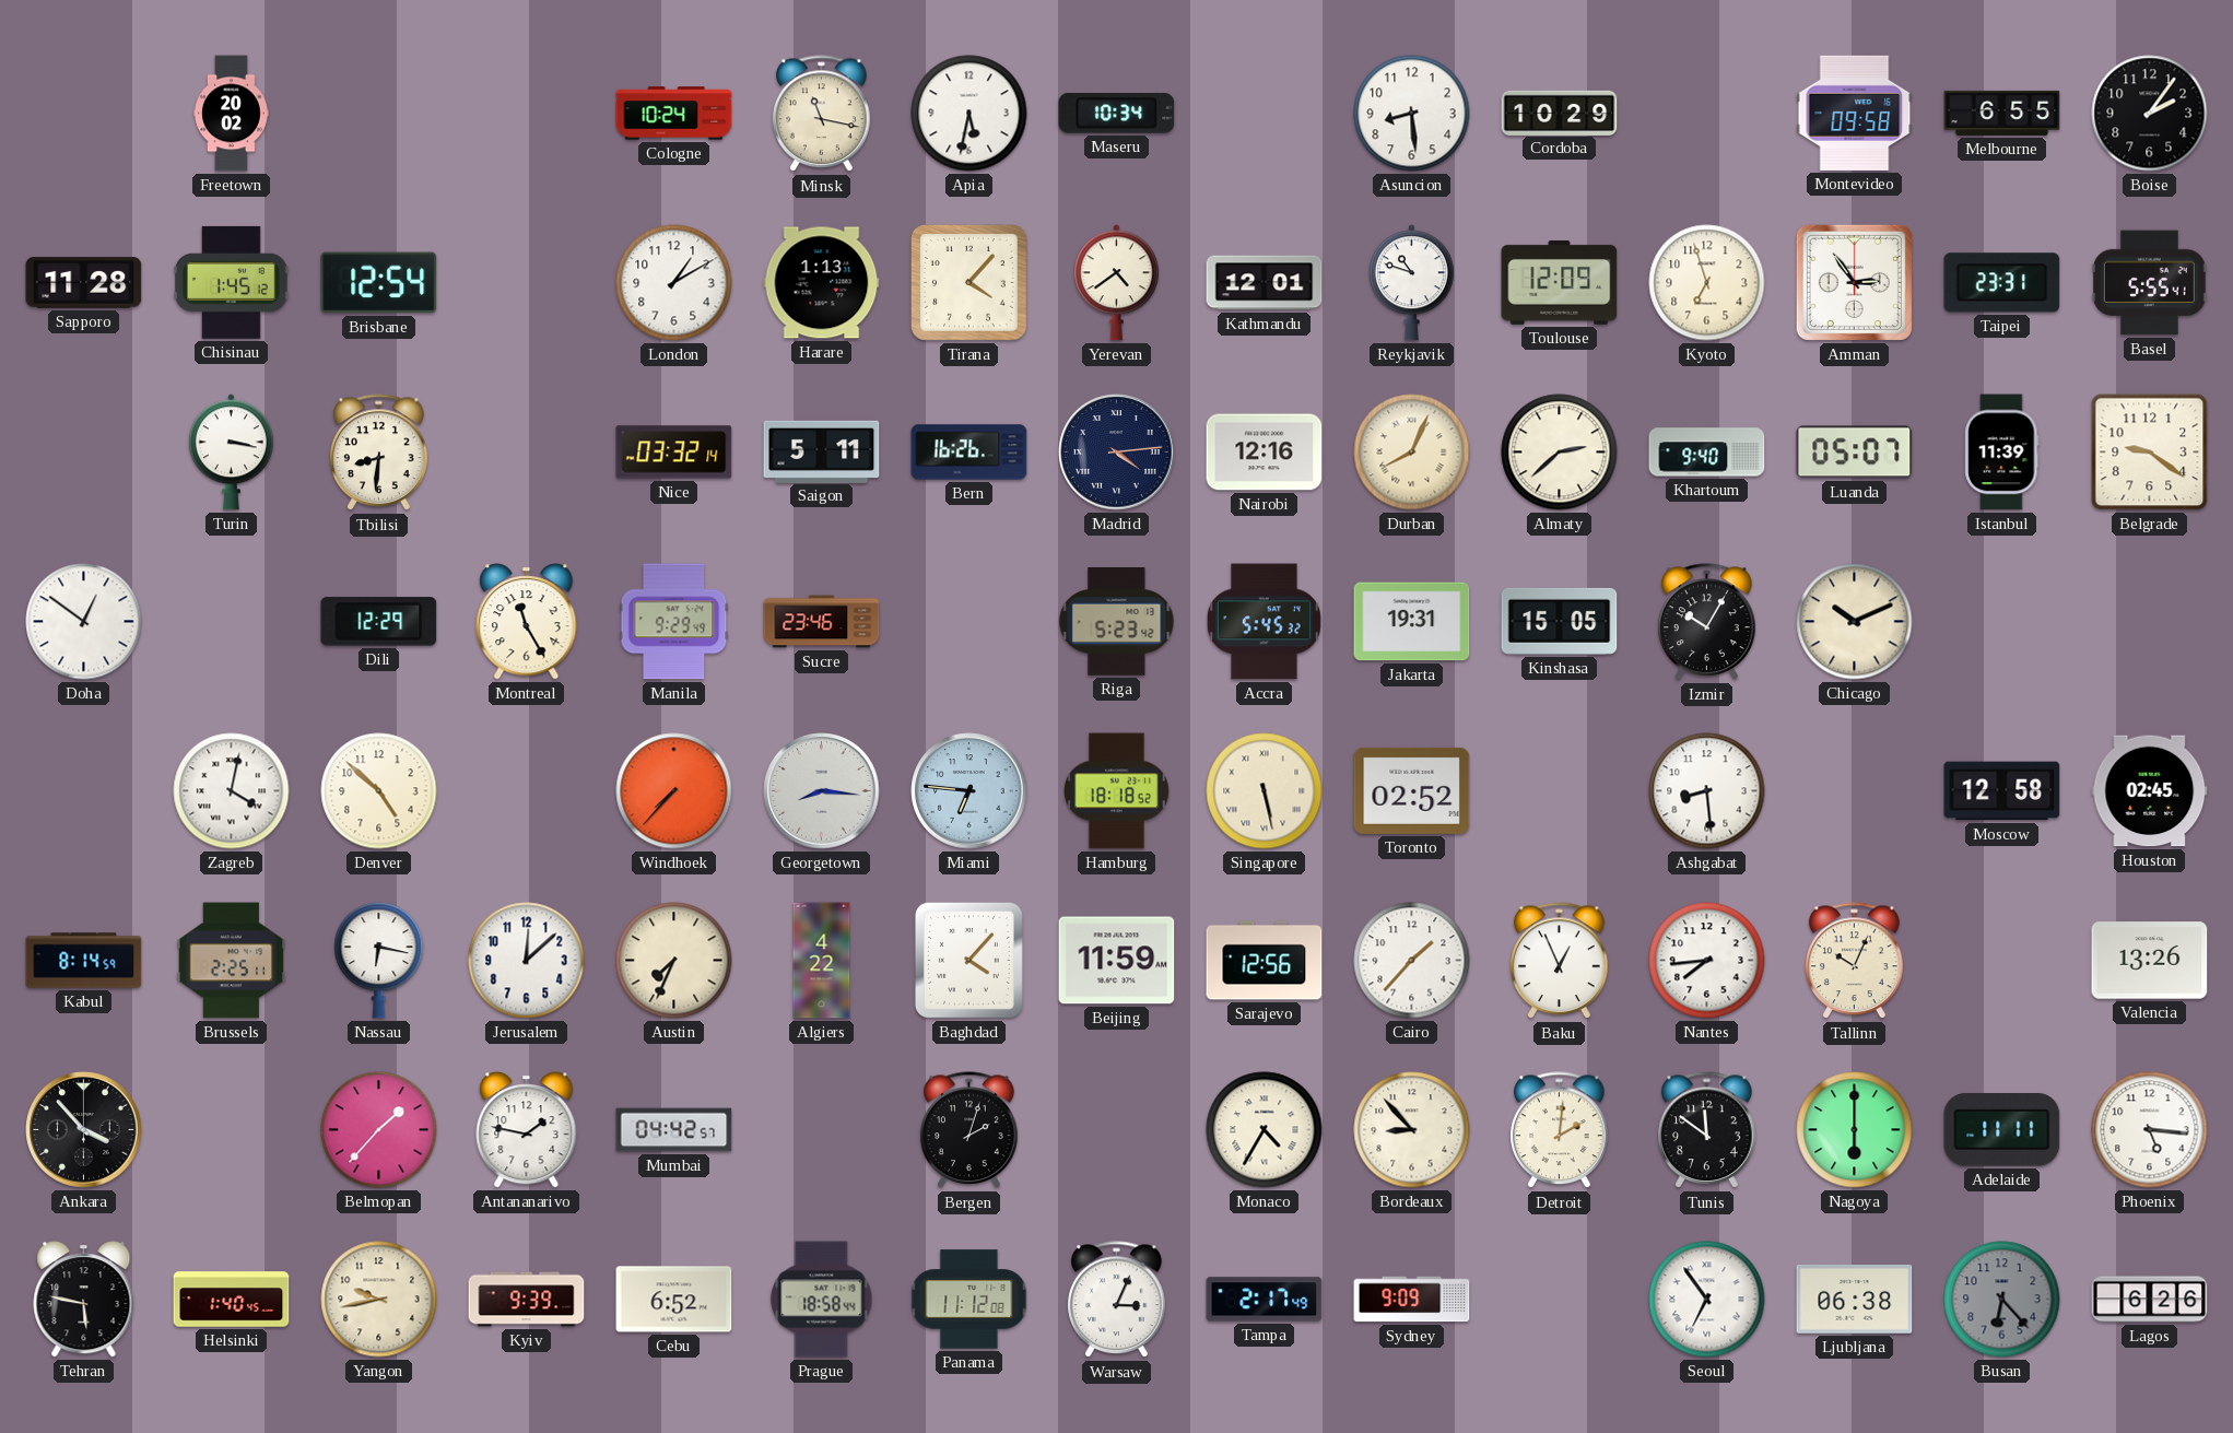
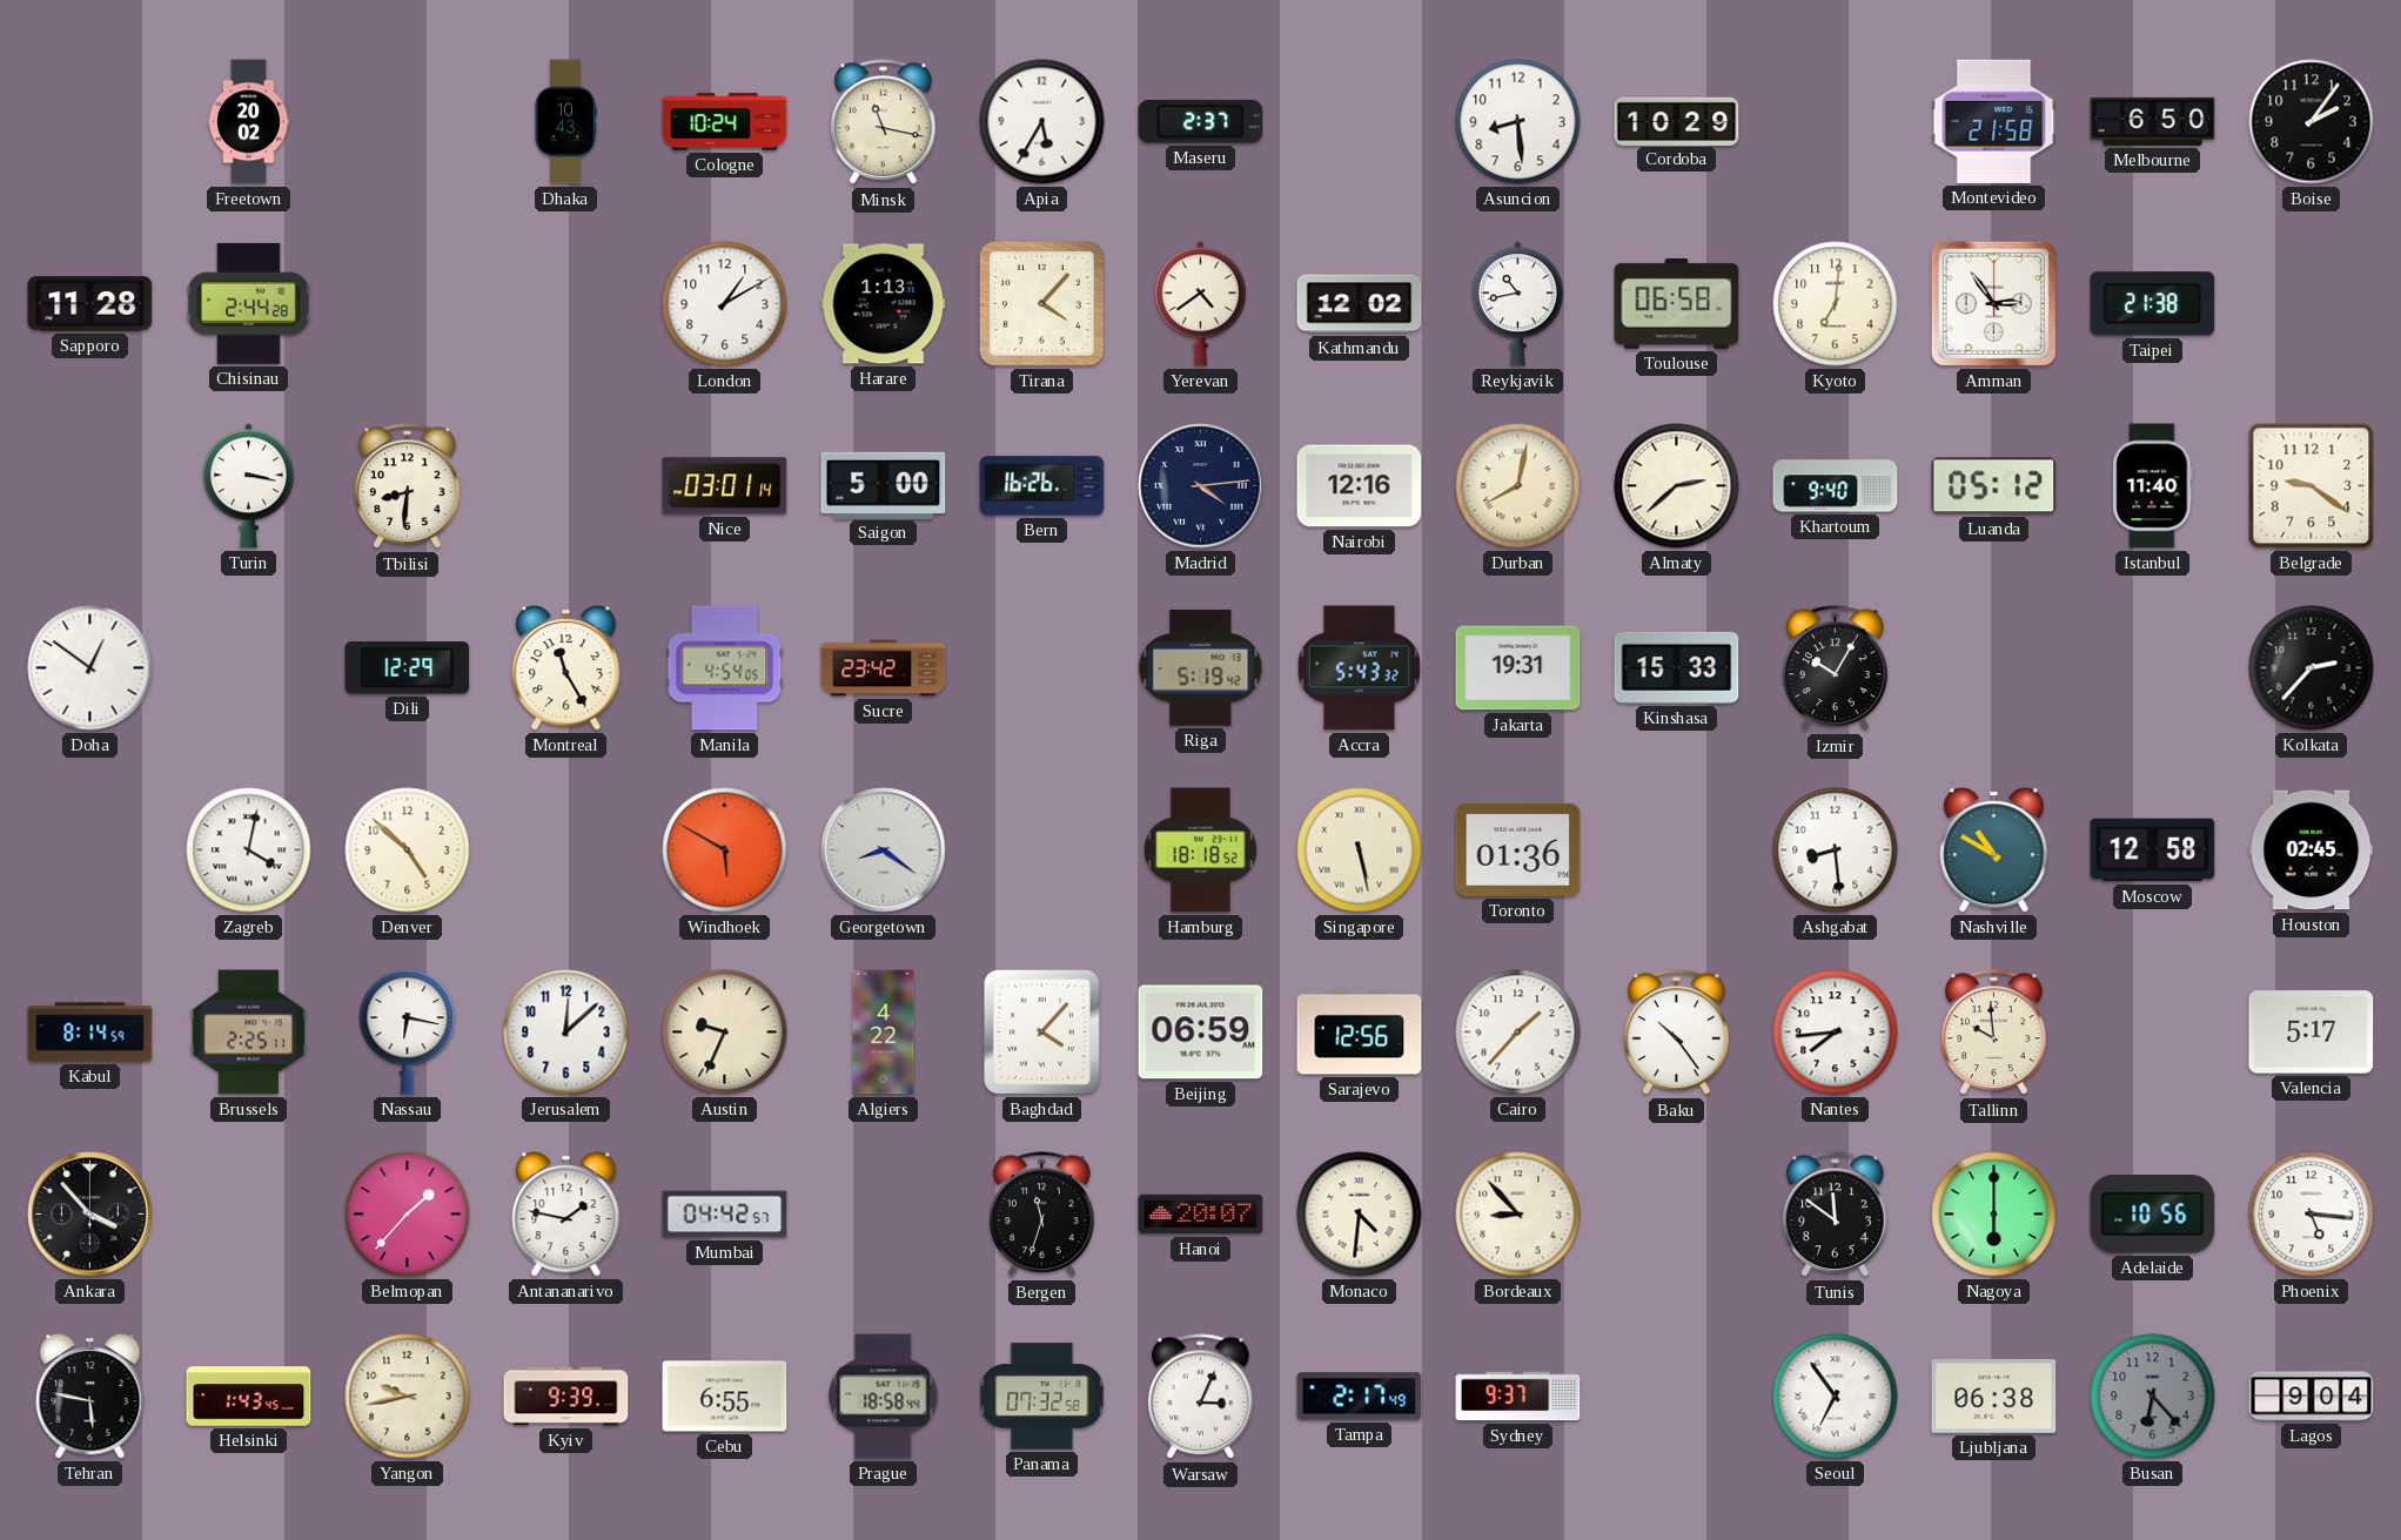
Dhaka: none -> 10:43 (565, 122)
Apia: 5:32 -> 5:35 (1042, 122)
Maseru: 10:34 -> 2:37 (1201, 122)
Montevideo: 09:58 -> 21:58 (1994, 121)
Melbourne: 6:55 -> 6:50 (2153, 121)
Chisinau: 1:45 -> 2:44 (249, 303)
Brisbane: 12:54 -> none (379, 283)
Kathmandu: 12:01 -> 12:02 (1360, 304)
Reykjavik: 10:48 -> 10:43 (1517, 304)
Toulouse: 12:09 -> 06:58 (1677, 303)
Kyoto: 6:57 -> 7:01 (1836, 304)
Taipei: 23:31 -> 21:38 (2153, 304)
Basel: 5:55 -> none (2150, 283)
Nice: 03:32 -> 03:01 (725, 486)
Saigon: 5:11 -> 5:00 (884, 485)
Durban: 8:04 -> 8:02 (1518, 486)
Luanda: 05:07 -> 05:12 (1994, 486)
Istanbul: 11:39 -> 11:40 (2153, 486)
Manila: 9:29 -> 4:54 (725, 668)
Sucre: 23:46 -> 23:42 (884, 668)
Riga: 5:23 -> 5:19 (1201, 668)
Accra: 5:45 -> 5:43 (1359, 668)
Kinshasa: 15:05 -> 15:33 (1677, 667)
Chicago: 10:11 -> none (1855, 622)
Kolkata: none -> 2:37 (2312, 668)
Windhoek: 7:37 -> 5:50 (725, 850)
Georgetown: 8:16 -> 8:21 (884, 850)
Miami: 6:46 -> none (969, 791)
Toronto: 02:52 -> 01:36 (1518, 849)
Nashville: none -> 10:50 (1994, 850)
Austin: 7:34 -> 9:34 (725, 1033)
Beijing: 11:59 -> 06:59 (1201, 1033)
Baku: 12:56 -> 10:24 (1677, 1033)
Tallinn: 10:04 -> 9:59 (1994, 1033)
Valencia: 13:26 -> 5:17 (2312, 1033)
Bergen: 2:03 -> 11:33 (1042, 1215)
Hanoi: none -> 20:07 (1201, 1215)
Monaco: 4:35 -> 4:31 (1360, 1215)
Detroit: 2:01 -> none (1560, 1130)
Adelaide: 11:11 -> 10:56 (2153, 1215)
Helsinki: 1:40 -> 1:43 (249, 1397)
Cebu: 6:52 -> 6:55 (725, 1397)
Panama: 11:12 -> 07:32 (1042, 1397)
Sydney: 9:09 -> 9:37 (1518, 1397)
Lagos: 6:26 -> 9:04 (2312, 1397)
